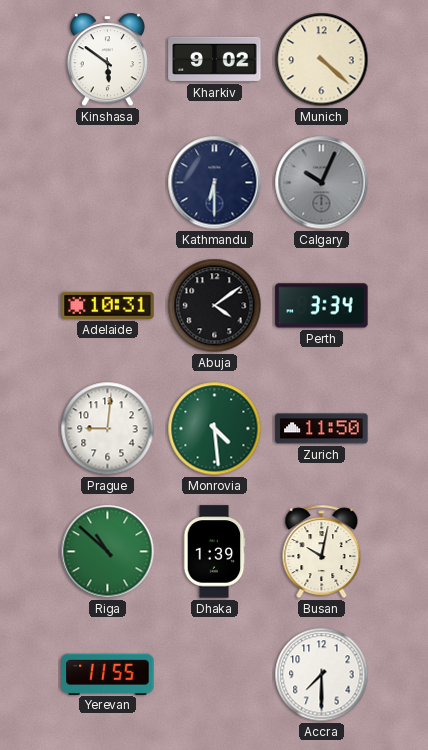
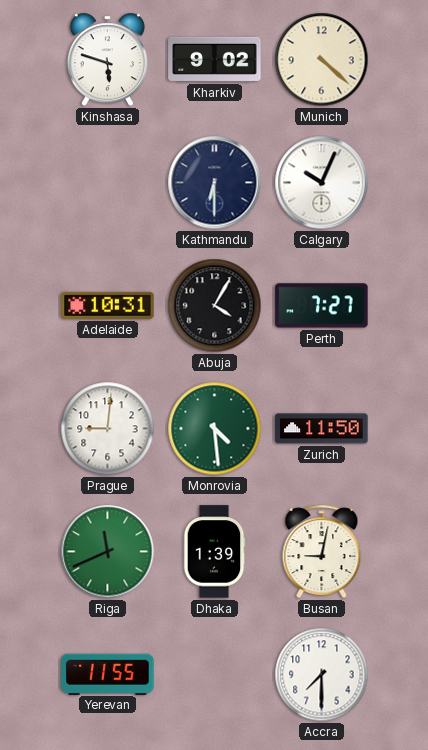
Kinshasa: 5:51 -> 5:48 (107, 60)
Calgary dial: grey -> white (322, 183)
Abuja: 4:09 -> 4:05 (215, 306)
Perth: 3:34 -> 7:27 (322, 306)
Riga: 10:52 -> 11:41 (108, 552)
Busan: 10:02 -> 9:02 (322, 552)
